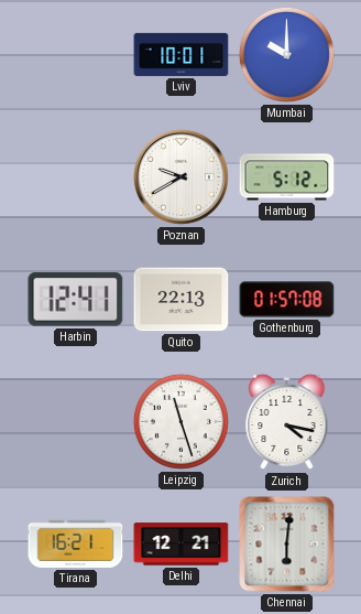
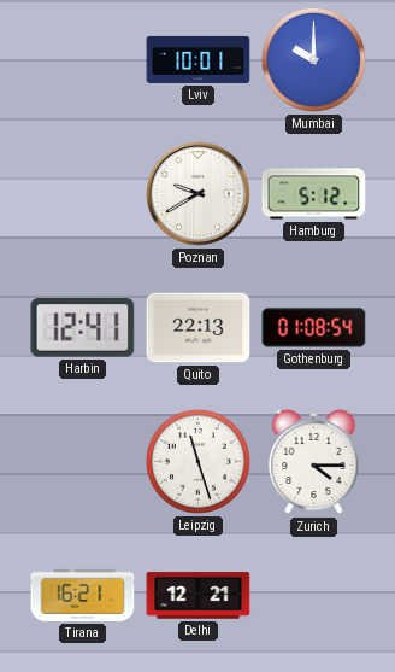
Gothenburg: 01:57 -> 01:08 (314, 328)
Zurich: 4:17 -> 4:15 (314, 462)
Chennai: 6:01 -> none (287, 545)
